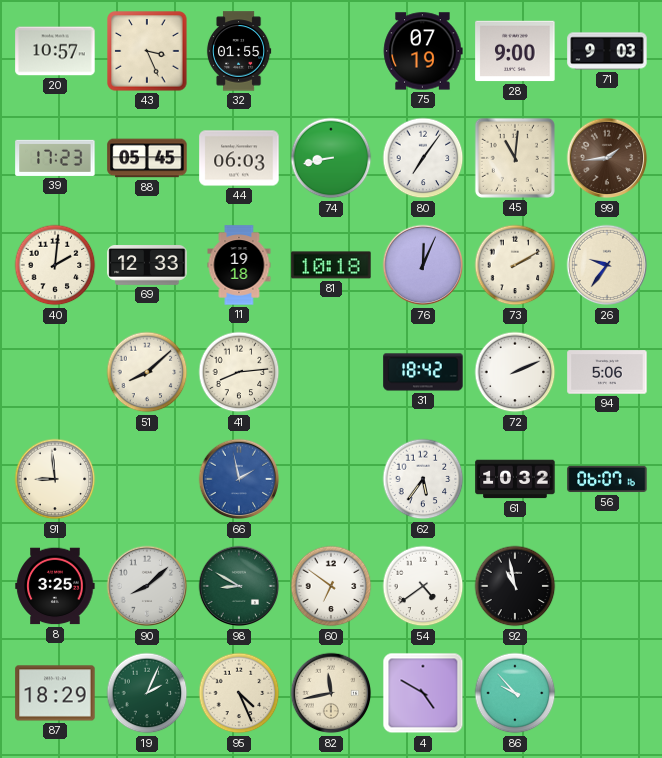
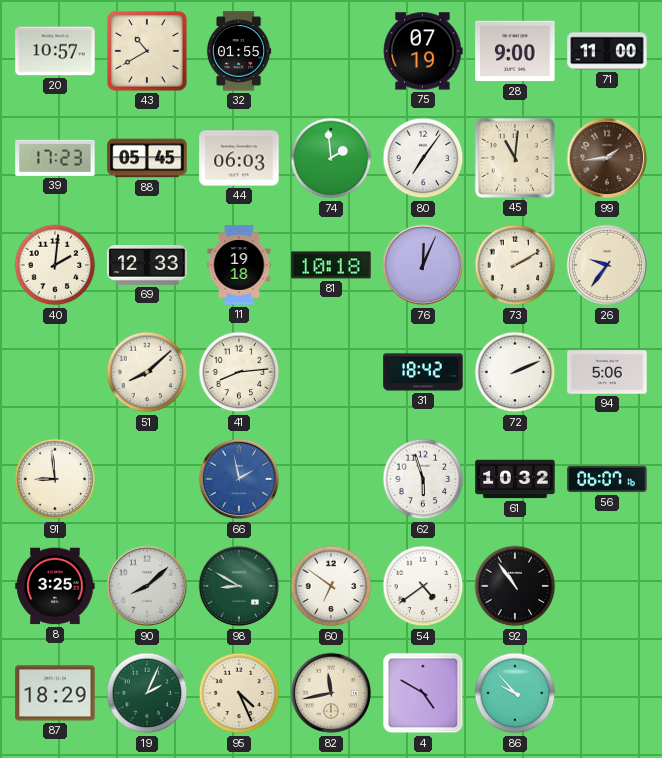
43: 3:26 -> 10:40 (147, 51)
71: 9:03 -> 11:00 (607, 51)
74: 8:43 -> 1:59 (331, 158)
62: 5:36 -> 5:57 (423, 479)
92: 10:58 -> 10:54 (515, 586)
